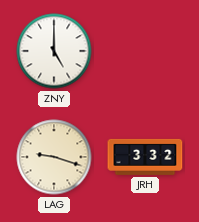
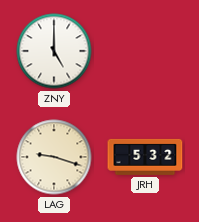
JRH: 3:32 -> 5:32 (145, 157)
